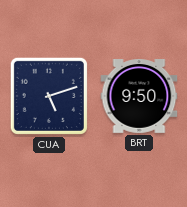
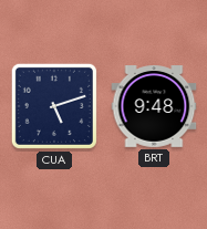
BRT: 9:50 -> 9:48 (154, 107)
